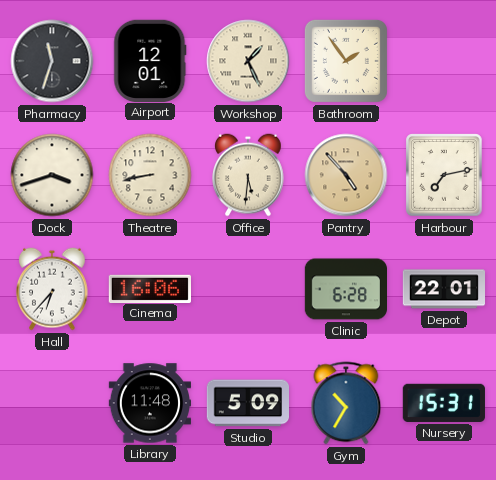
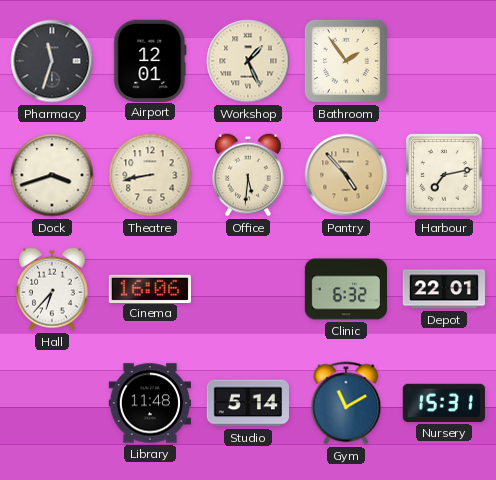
Clinic: 6:28 -> 6:32 (346, 289)
Studio: 5:09 -> 5:14 (247, 403)
Gym: 10:35 -> 11:10 (346, 403)
